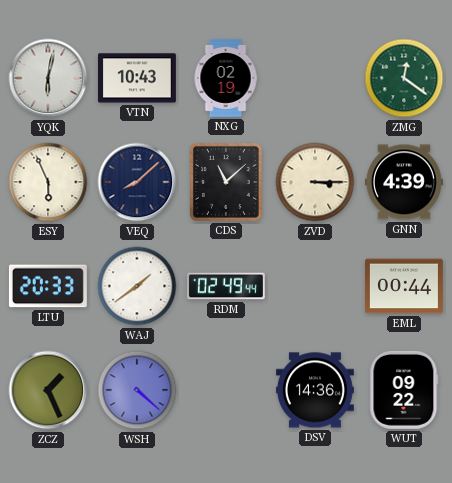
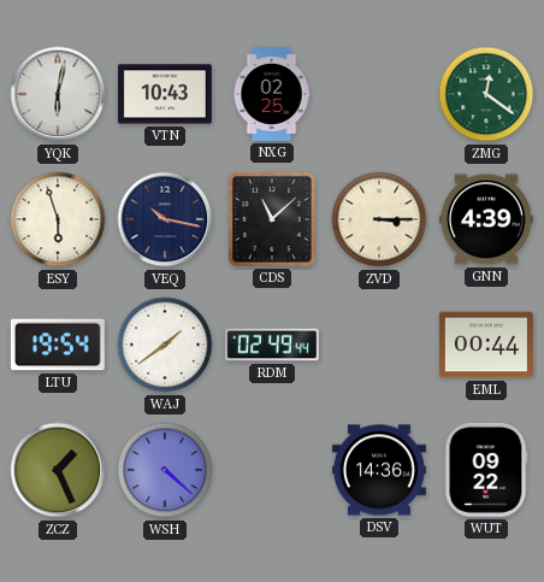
NXG: 02:19 -> 02:25 (272, 94)
ESY: 5:56 -> 5:57 (58, 219)
VEQ: 8:08 -> 10:17 (165, 219)
LTU: 20:33 -> 19:54 (58, 345)
